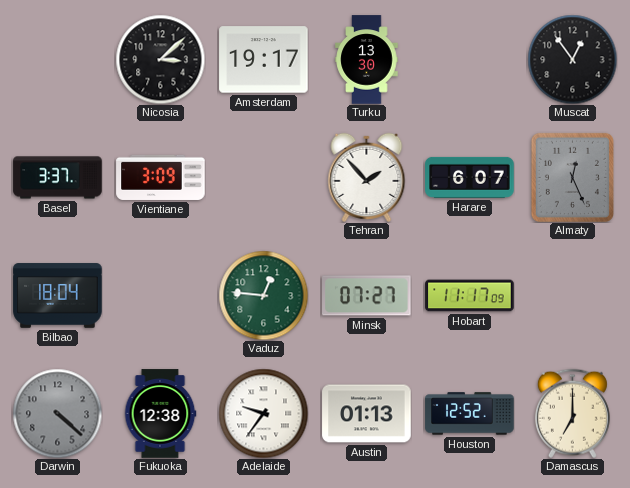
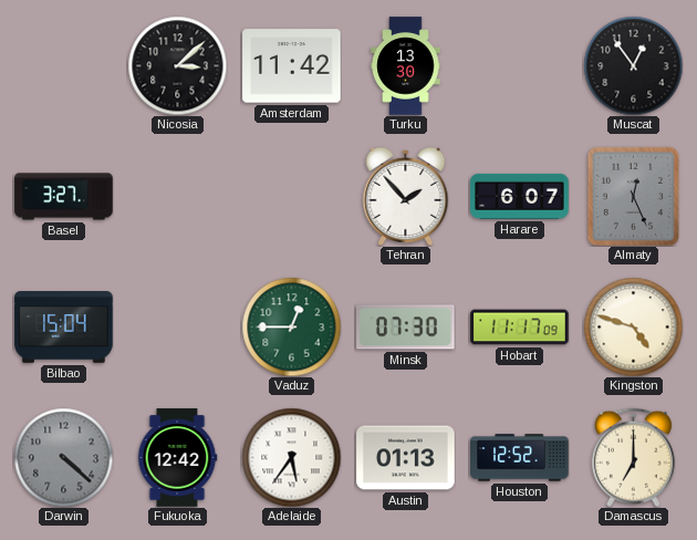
Amsterdam: 19:17 -> 11:42 (292, 66)
Basel: 3:37 -> 3:27 (64, 197)
Vientiane: 3:09 -> none (161, 177)
Bilbao: 18:04 -> 15:04 (64, 328)
Vaduz: 12:46 -> 12:45 (291, 326)
Minsk: 07:27 -> 07:30 (406, 328)
Kingston: none -> 4:48 (633, 326)
Fukuoka: 12:38 -> 12:42 (177, 458)
Adelaide: 9:36 -> 5:36 (291, 457)
